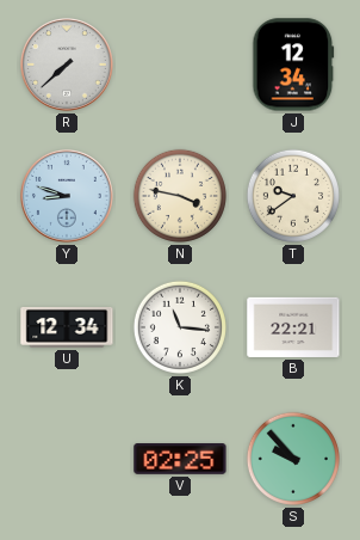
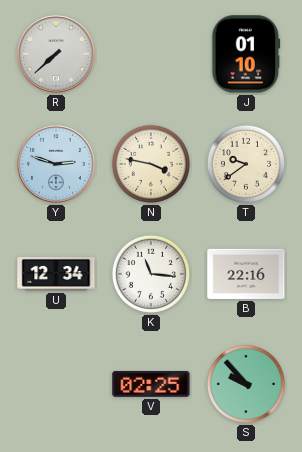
J: 12:34 -> 01:10 (246, 54)
Y: 8:48 -> 2:48 (56, 164)
B: 22:21 -> 22:16 (246, 274)
